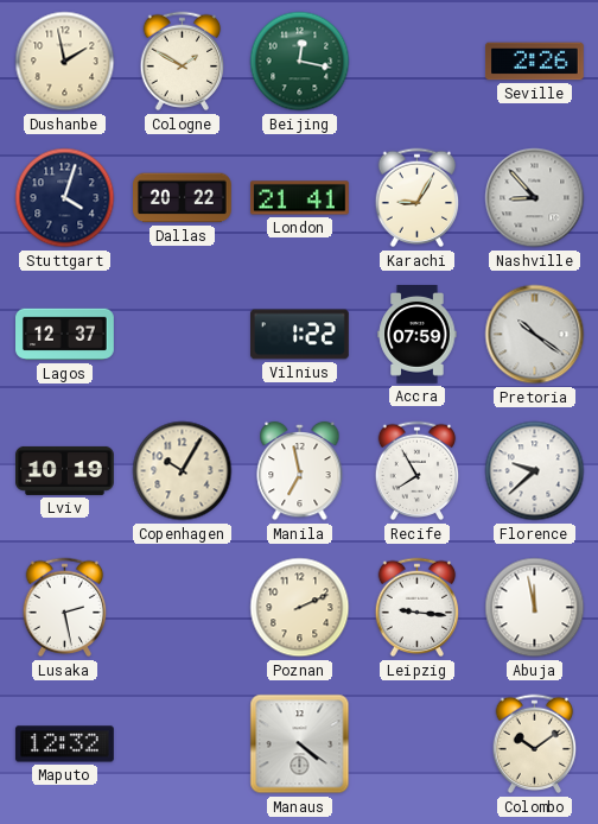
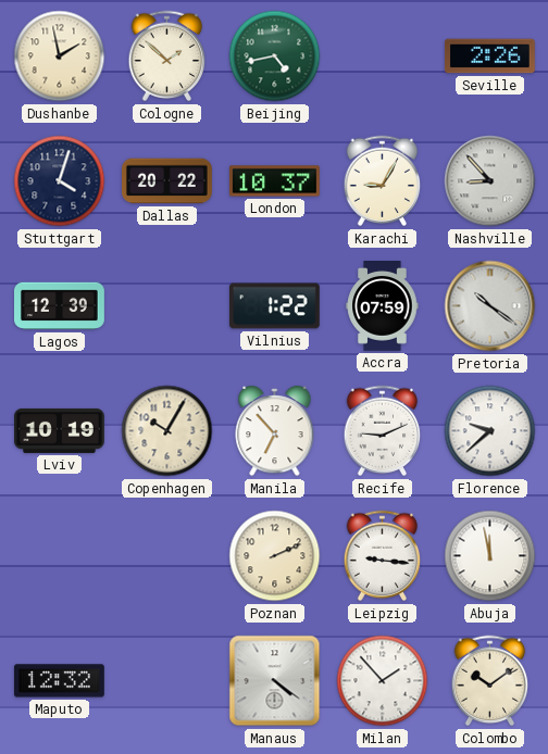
Cologne: 1:50 -> 1:52 (167, 56)
Beijing: 12:17 -> 4:43 (275, 56)
London: 21:41 -> 10:37 (275, 181)
Lagos: 12:37 -> 12:39 (60, 306)
Manila: 6:58 -> 6:53 (275, 431)
Recife: 7:55 -> 9:11 (383, 431)
Lusaka: 2:28 -> none (65, 608)
Milan: none -> 1:53 (383, 681)
